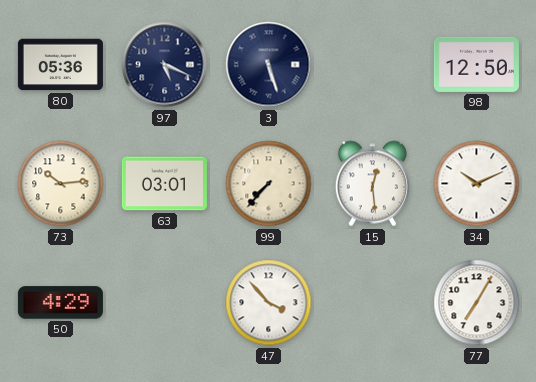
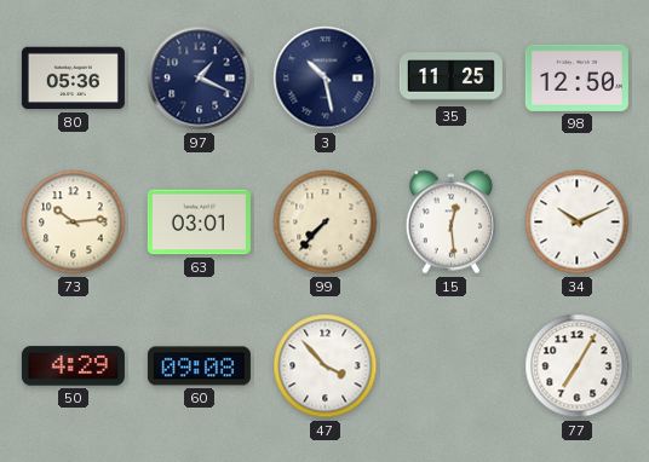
97: 5:19 -> 1:19 (200, 79)
3: 5:27 -> 10:28 (326, 79)
35: none -> 11:25 (450, 79)
60: none -> 09:08 (199, 366)
